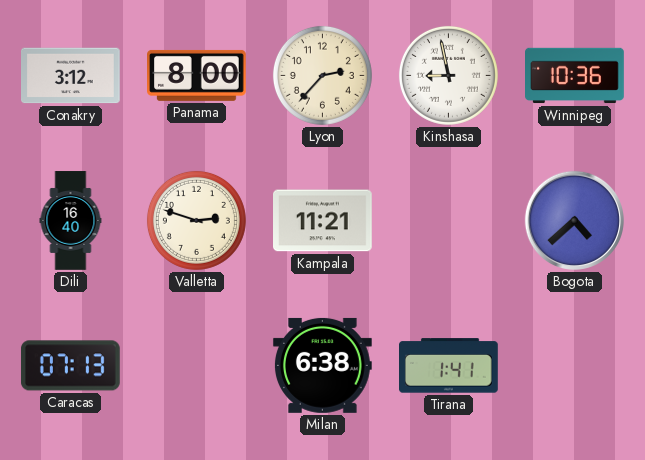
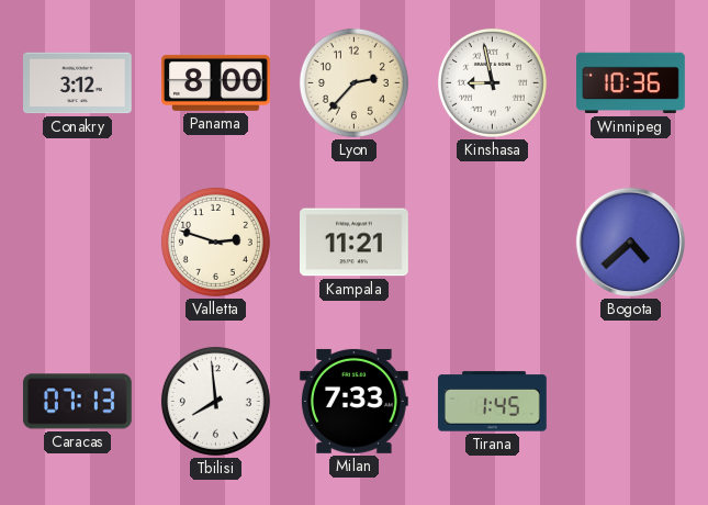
Dili: 16:40 -> none (71, 221)
Tbilisi: none -> 7:59 (215, 401)
Milan: 6:38 -> 7:33 (355, 401)
Tirana: 1:41 -> 1:45 (493, 402)
